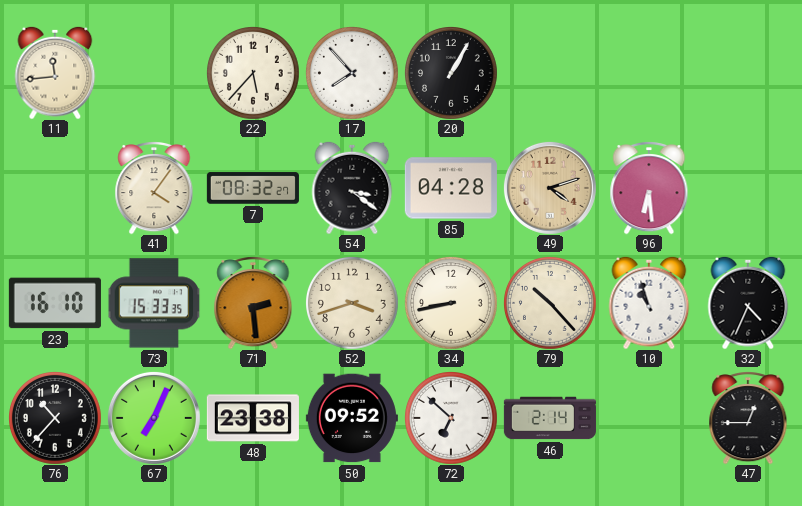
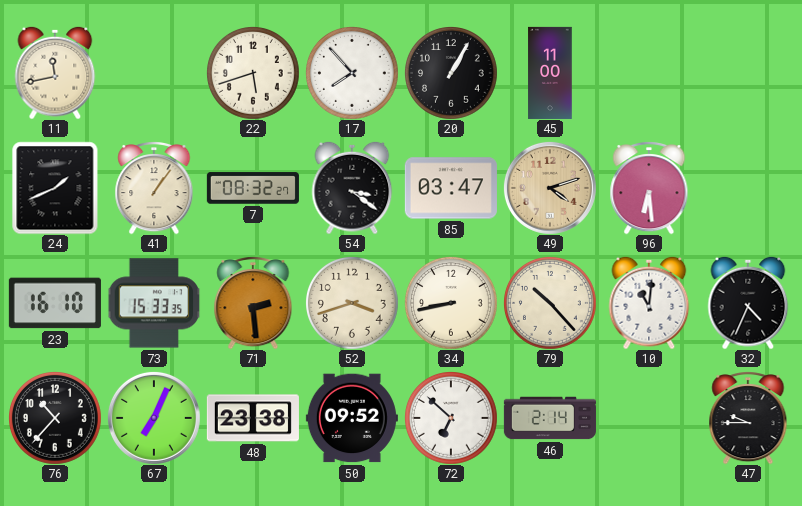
11: 11:44 -> 11:43 (55, 73)
22: 5:37 -> 5:42 (253, 73)
45: none -> 11:00 (550, 73)
24: none -> 1:41 (55, 188)
41: 4:06 -> 1:06 (154, 188)
85: 04:28 -> 03:47 (451, 188)
10: 10:57 -> 11:01 (649, 303)
47: 12:45 -> 9:45 (748, 418)
